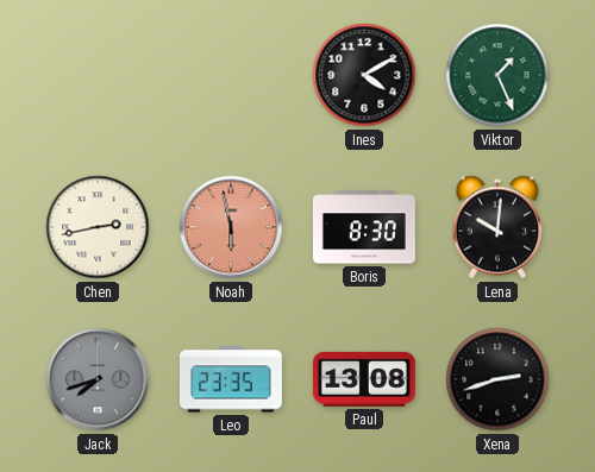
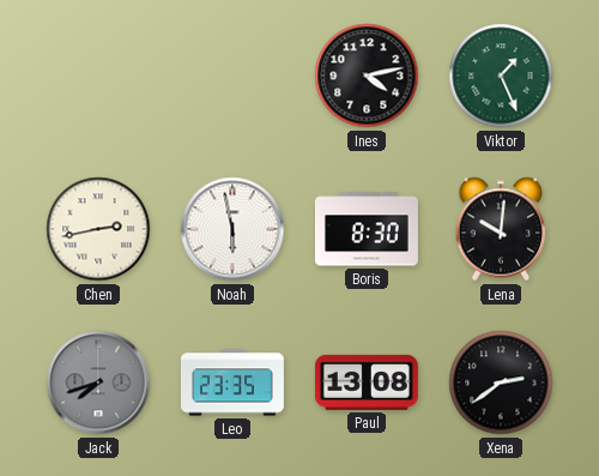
Ines: 4:10 -> 4:13 (367, 76)
Noah dial: salmon -> white (232, 229)
Xena: 2:42 -> 2:39 (501, 382)
